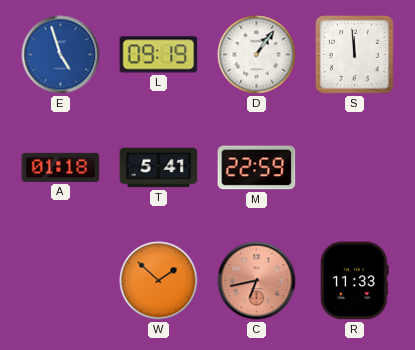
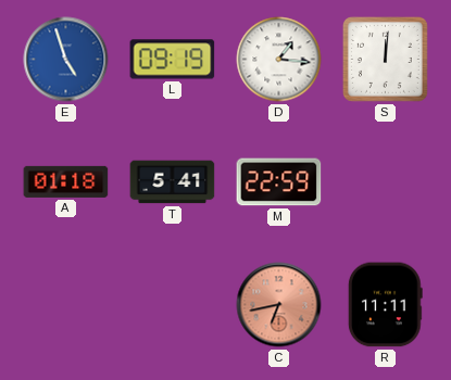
D: 1:06 -> 1:16 (279, 60)
S: 11:59 -> 12:01 (385, 59)
W: 1:52 -> none (159, 281)
R: 11:33 -> 11:11 (385, 305)
